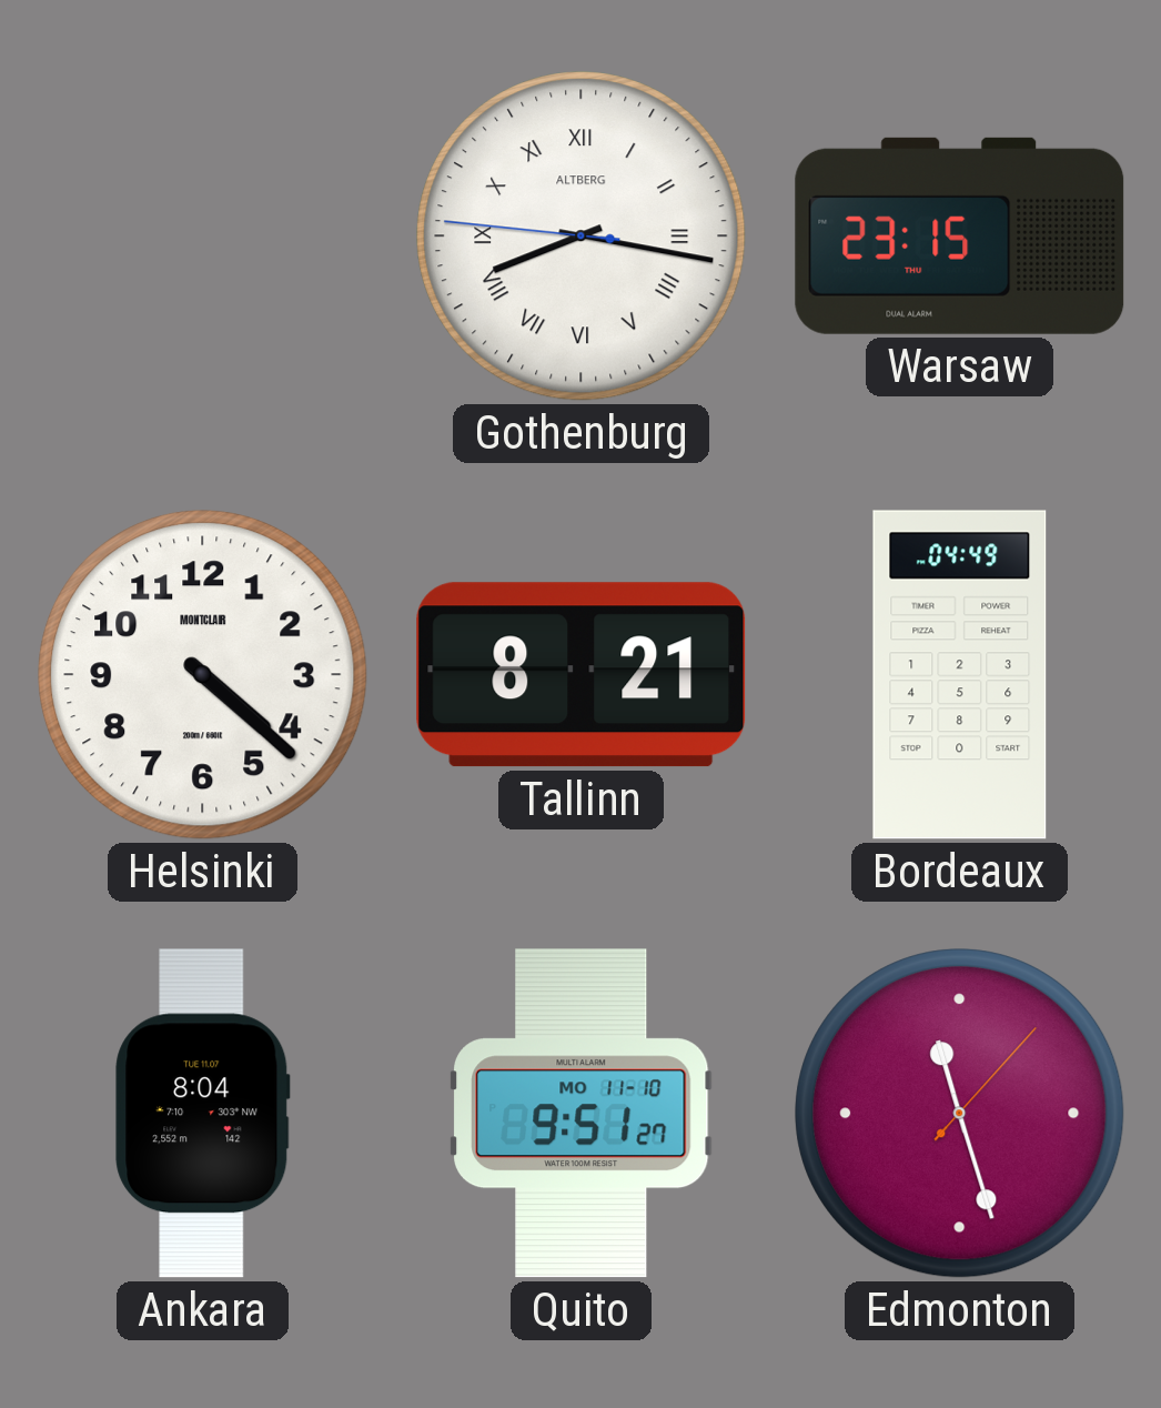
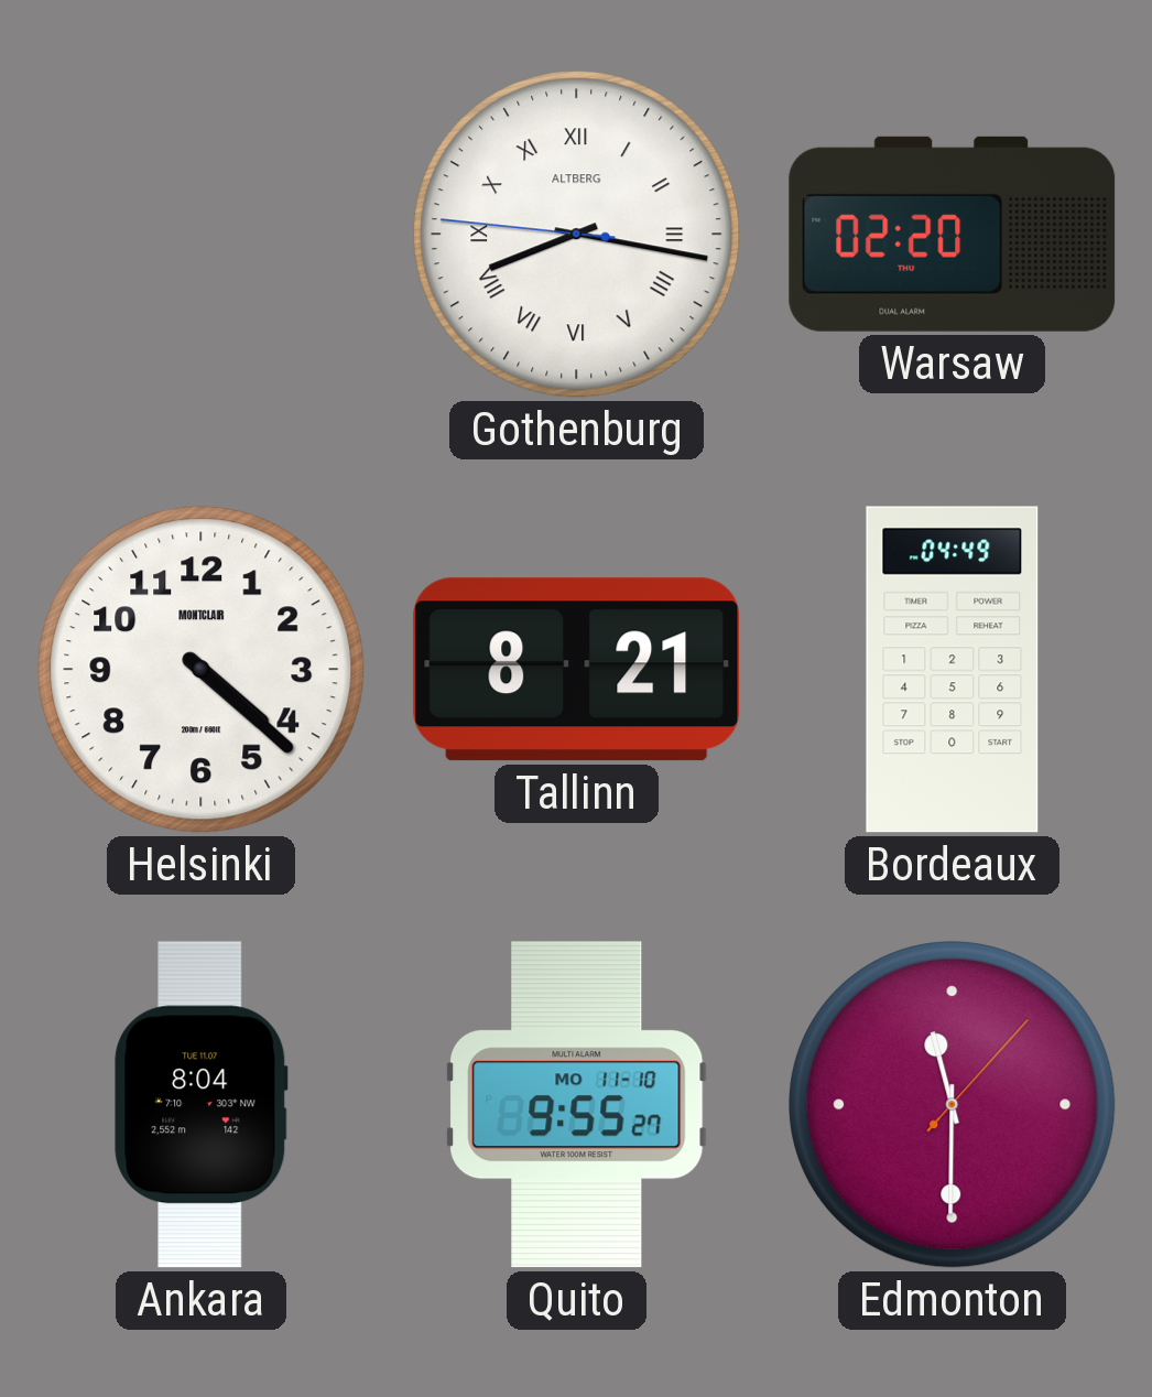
Warsaw: 23:15 -> 02:20 (953, 234)
Quito: 9:51 -> 9:55 (577, 1105)
Edmonton: 11:27 -> 11:30 (953, 1105)
